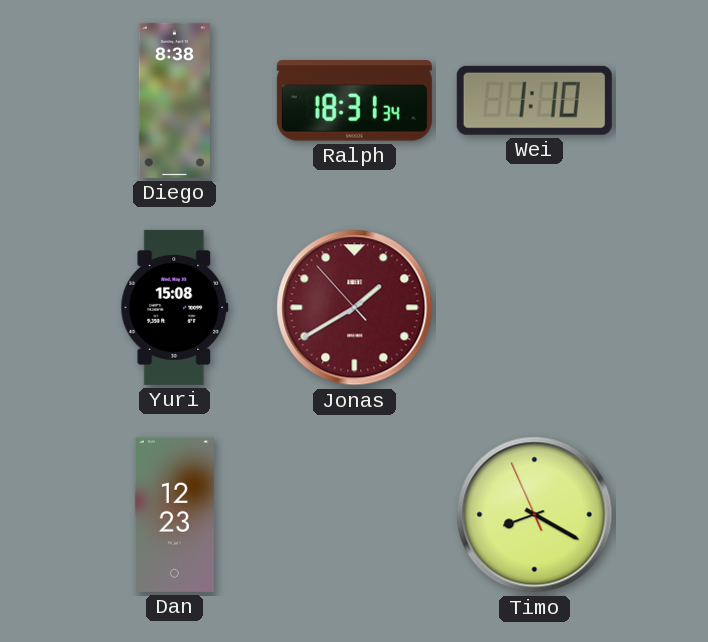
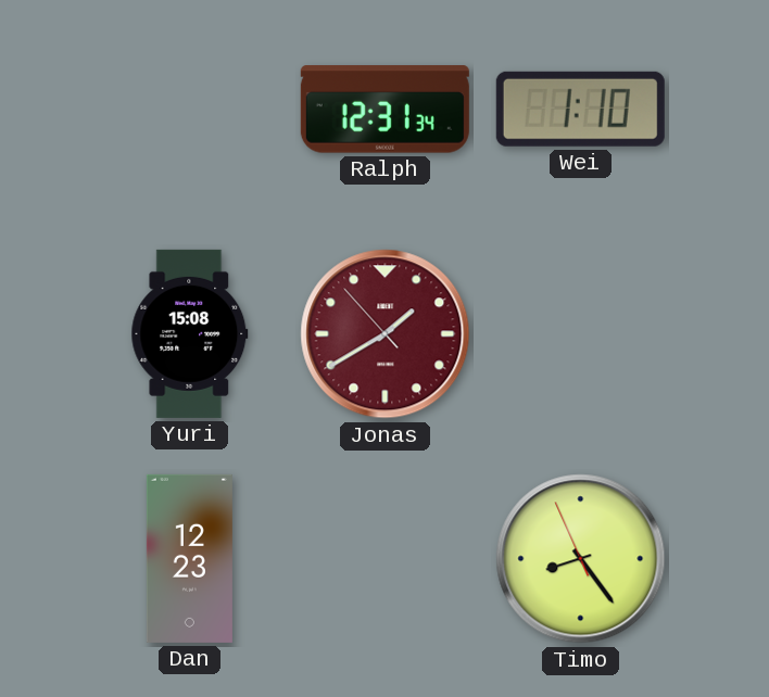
Diego: 8:38 -> none (174, 100)
Ralph: 18:31 -> 12:31 (384, 110)
Timo: 8:19 -> 8:23 (581, 559)
